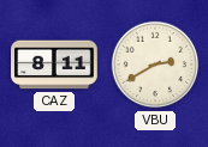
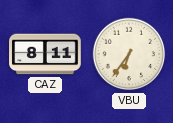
VBU: 2:40 -> 6:36 (129, 54)
